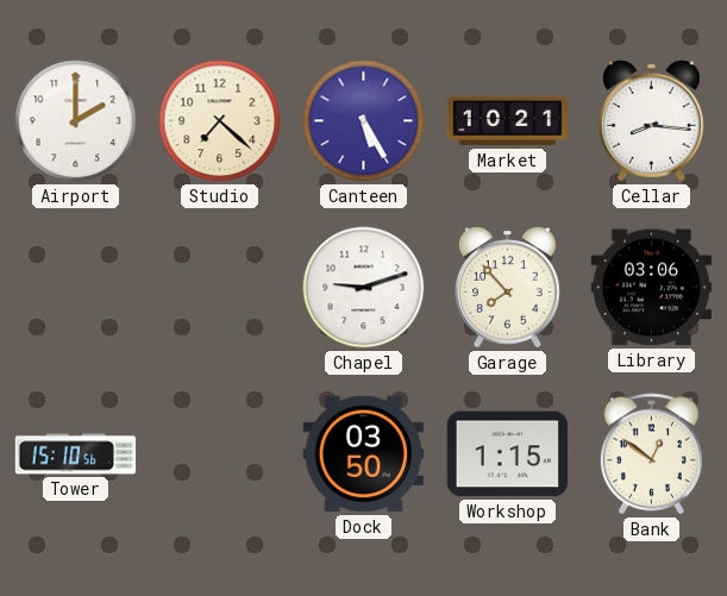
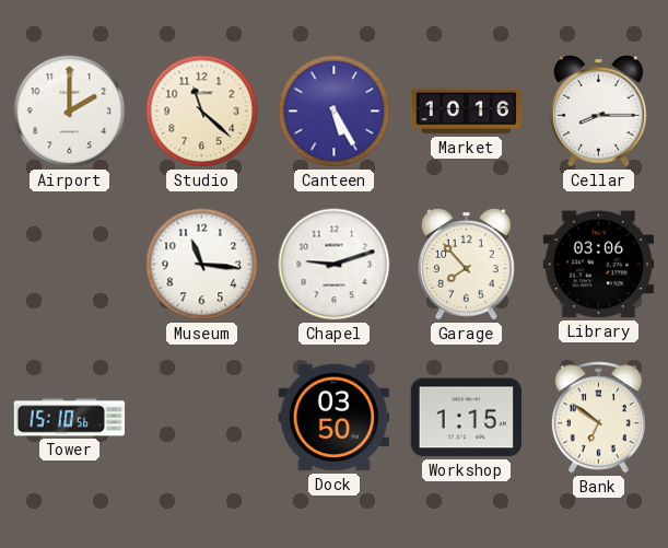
Studio: 7:22 -> 11:22 (202, 112)
Market: 10:21 -> 10:16 (467, 112)
Cellar: 8:16 -> 8:15 (599, 112)
Museum: none -> 11:16 (202, 265)
Bank: 12:51 -> 6:51 (598, 418)
